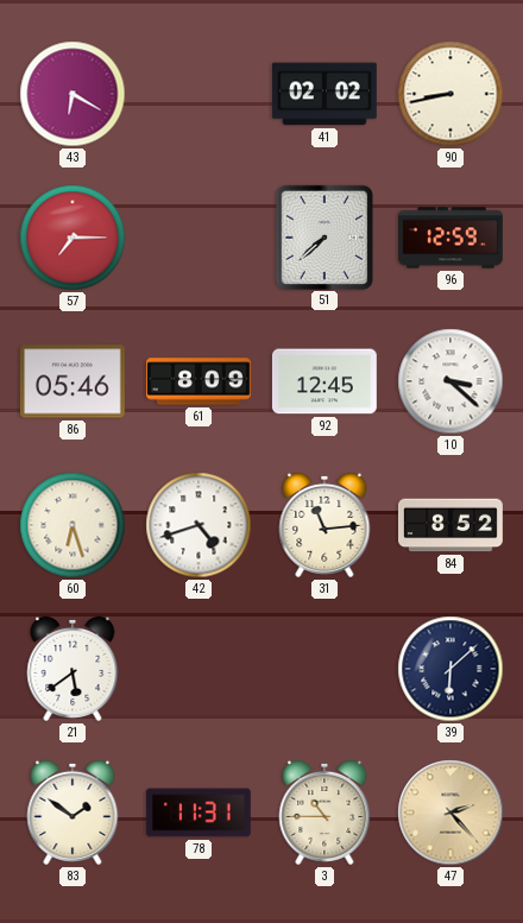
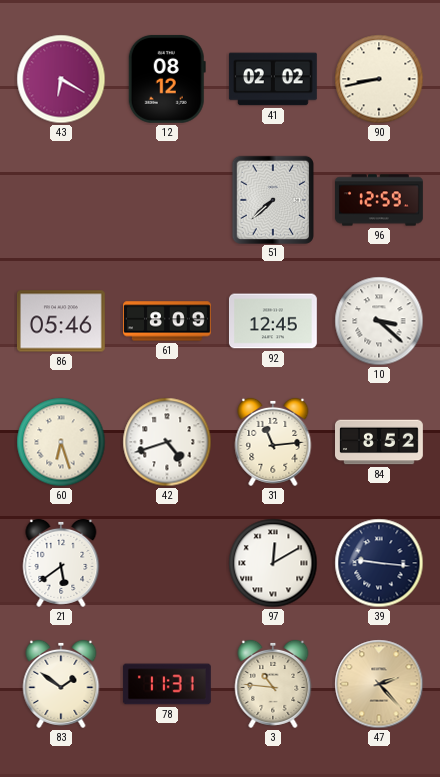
12: none -> 08:12 (167, 79)
57: 7:15 -> none (73, 238)
97: none -> 12:10 (273, 563)
39: 6:08 -> 9:16 (379, 563)
3: 10:45 -> 10:46 (273, 684)
